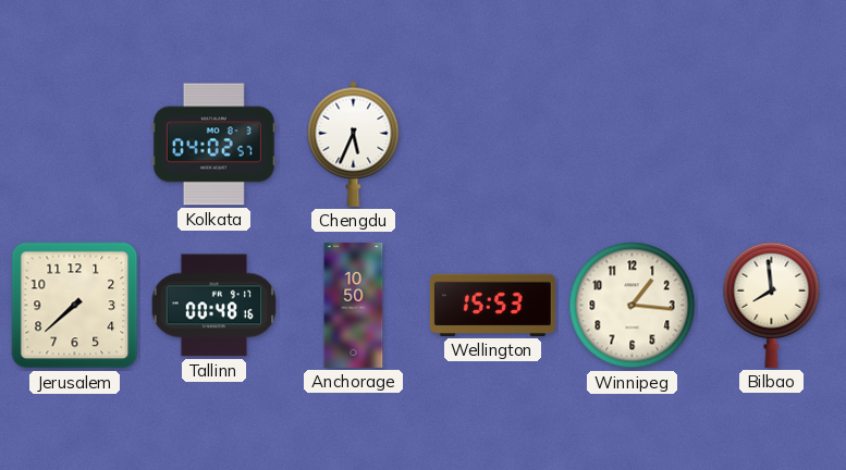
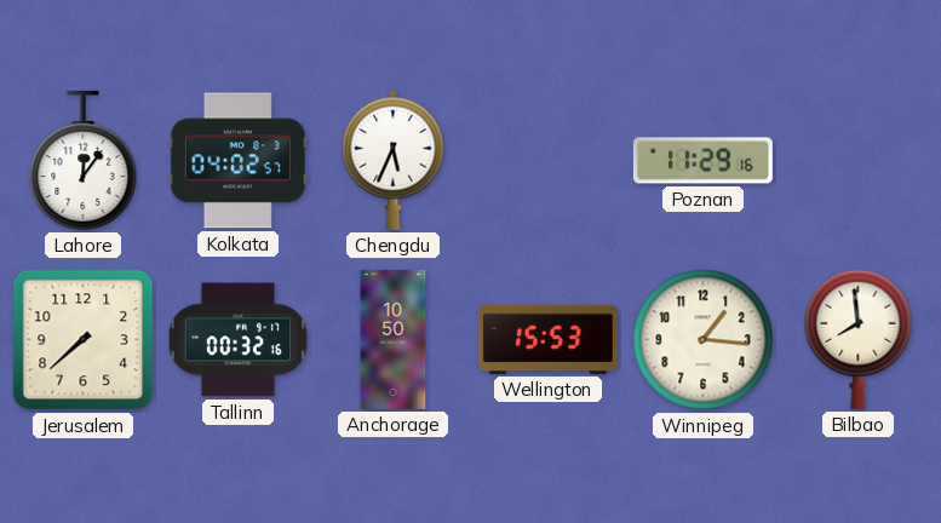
Lahore: none -> 12:06 (84, 160)
Poznan: none -> 11:29 (702, 161)
Tallinn: 00:48 -> 00:32 (239, 340)
